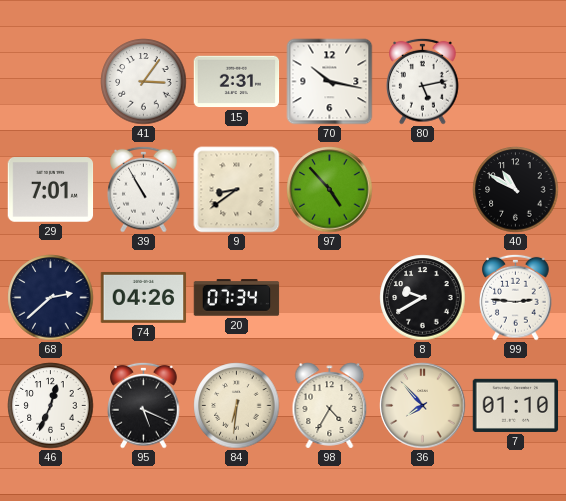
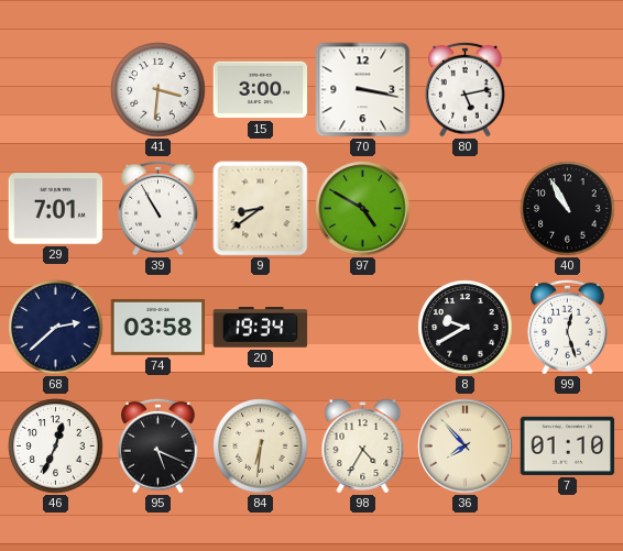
41: 3:06 -> 3:31 (159, 90)
15: 2:31 -> 3:00 (261, 90)
70: 10:17 -> 3:17 (363, 90)
97: 4:53 -> 4:50 (363, 209)
40: 10:50 -> 10:55 (568, 209)
74: 04:26 -> 03:58 (159, 327)
20: 07:34 -> 19:34 (261, 328)
99: 2:46 -> 12:27 (568, 327)
